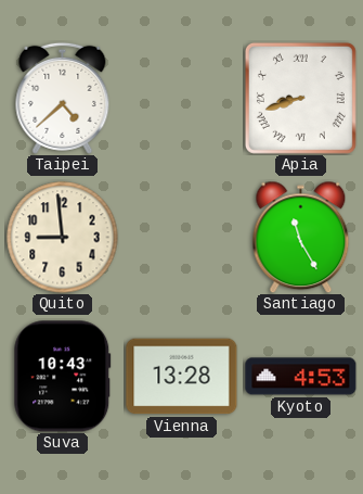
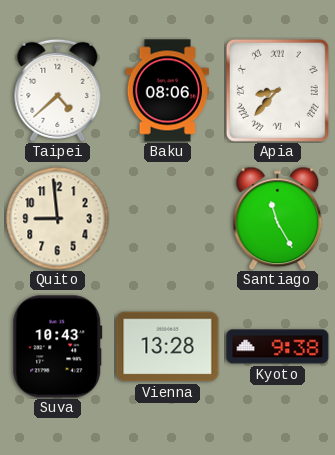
Baku: none -> 08:06 (167, 91)
Apia: 8:42 -> 8:37 (277, 90)
Kyoto: 4:53 -> 9:38 (278, 347)
